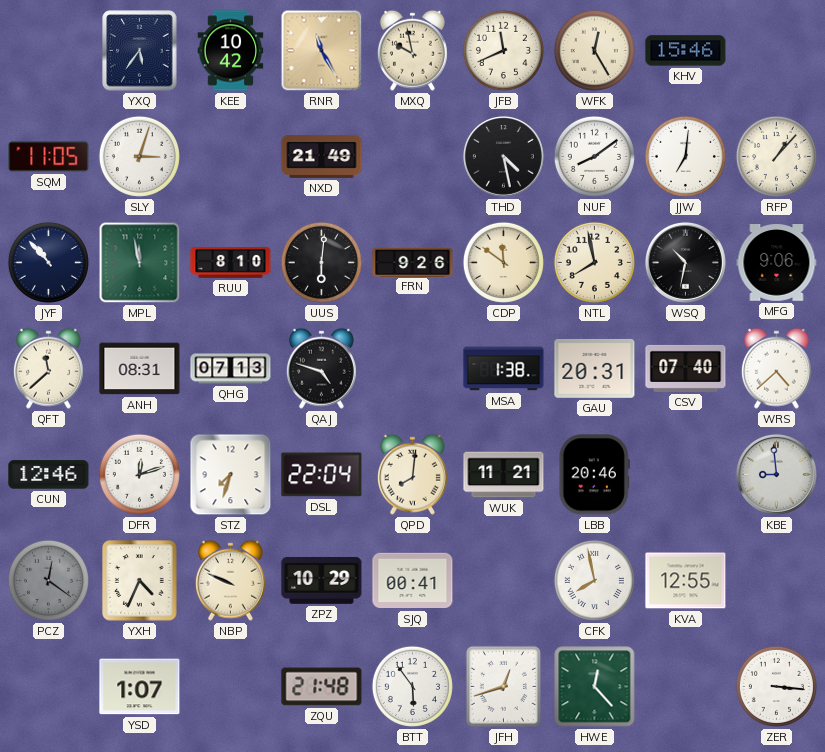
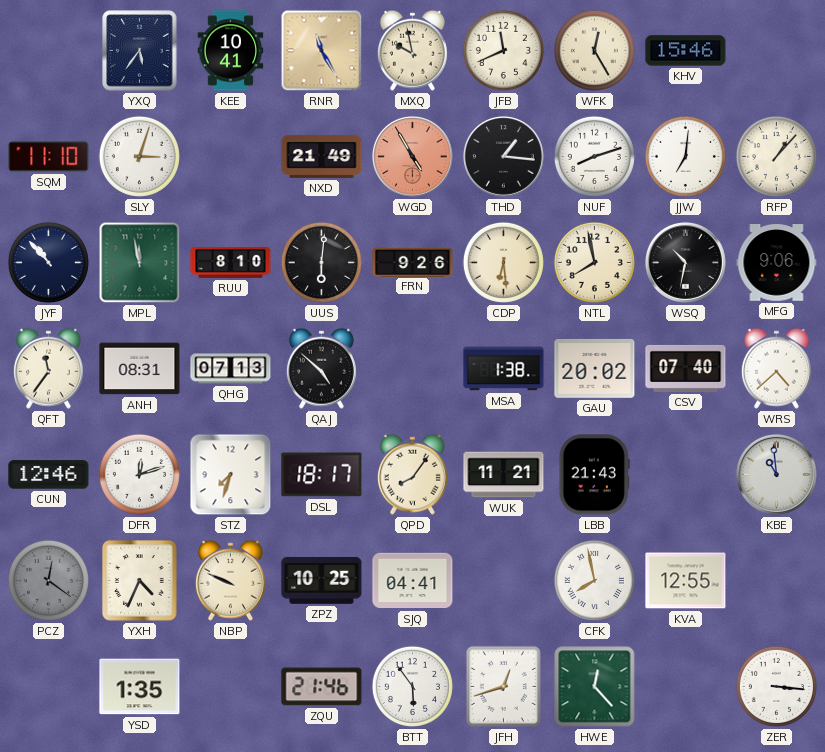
KEE: 10:42 -> 10:41 (231, 51)
SQM: 11:05 -> 11:10 (49, 157)
WGD: none -> 4:55 (412, 156)
THD: 4:28 -> 1:16 (503, 156)
NUF: 8:09 -> 8:12 (594, 156)
CDP: 11:51 -> 6:29 (503, 262)
QFT: 11:38 -> 11:36 (48, 368)
QAJ: 4:48 -> 4:52 (321, 368)
GAU: 20:31 -> 20:02 (595, 368)
DSL: 22:04 -> 18:17 (322, 475)
QPD: 8:01 -> 8:06 (412, 474)
LBB: 20:46 -> 21:43 (594, 475)
KBE: 8:59 -> 10:59 (776, 474)
ZPZ: 10:29 -> 10:25 (322, 580)
SJQ: 00:41 -> 04:41 (413, 581)
YSD: 1:07 -> 1:35 (140, 687)
ZQU: 21:48 -> 21:46 (322, 687)
